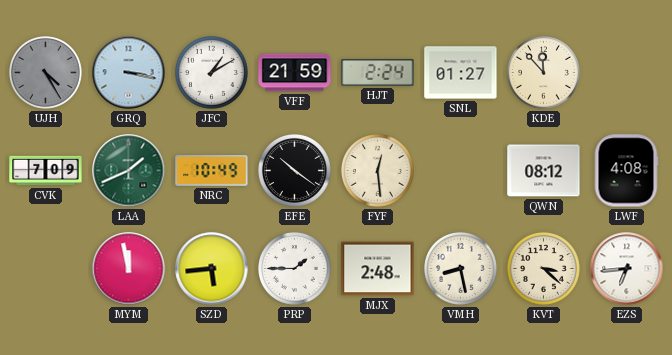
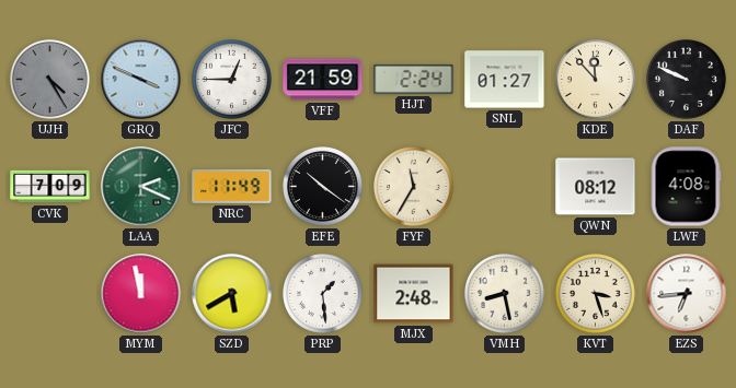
GRQ: 3:17 -> 3:49 (141, 80)
JFC: 1:10 -> 12:45 (232, 80)
DAF: none -> 9:49 (687, 80)
LAA: 1:41 -> 2:19 (141, 187)
NRC: 10:49 -> 11:49 (232, 187)
FYF: 12:29 -> 11:35 (414, 187)
SZD: 5:44 -> 5:40 (232, 294)
PRP: 1:45 -> 1:29 (323, 294)
KVT: 3:22 -> 3:27 (596, 294)
